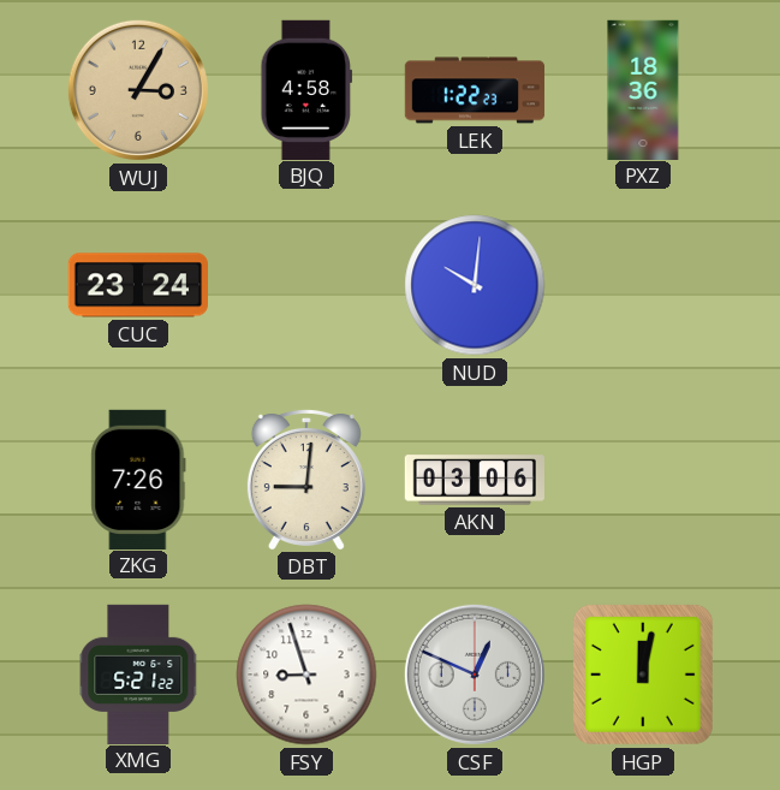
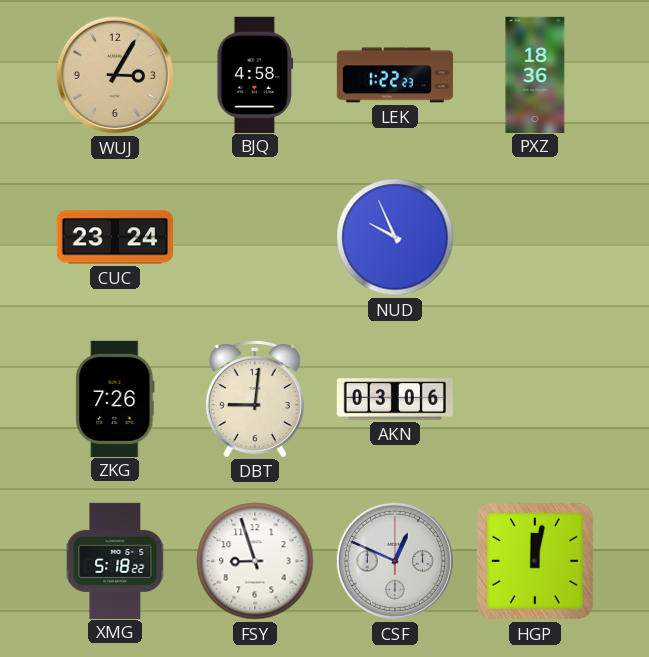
NUD: 10:01 -> 9:56 (395, 237)
XMG: 5:21 -> 5:18 (115, 560)
